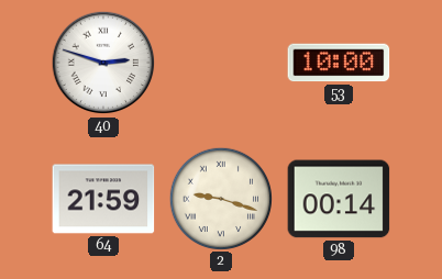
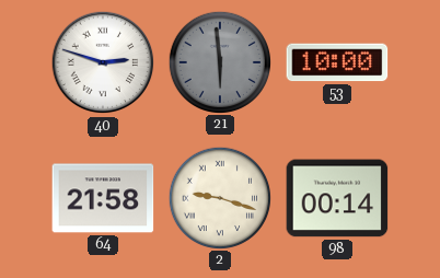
21: none -> 5:59 (219, 61)
64: 21:59 -> 21:58 (103, 198)
